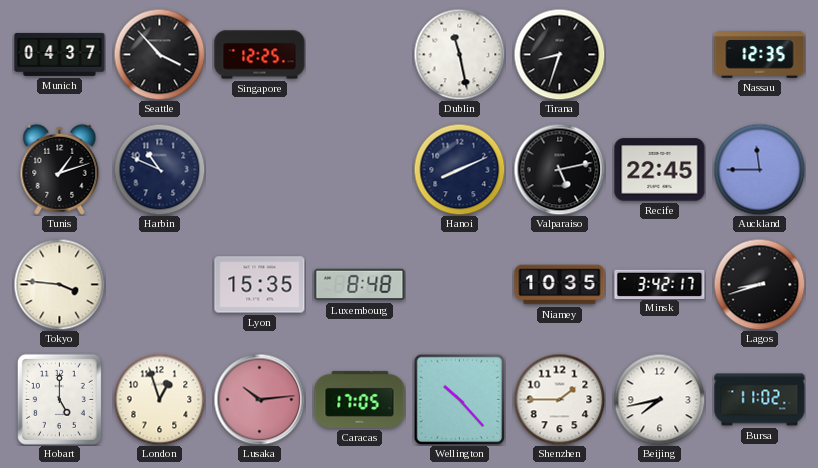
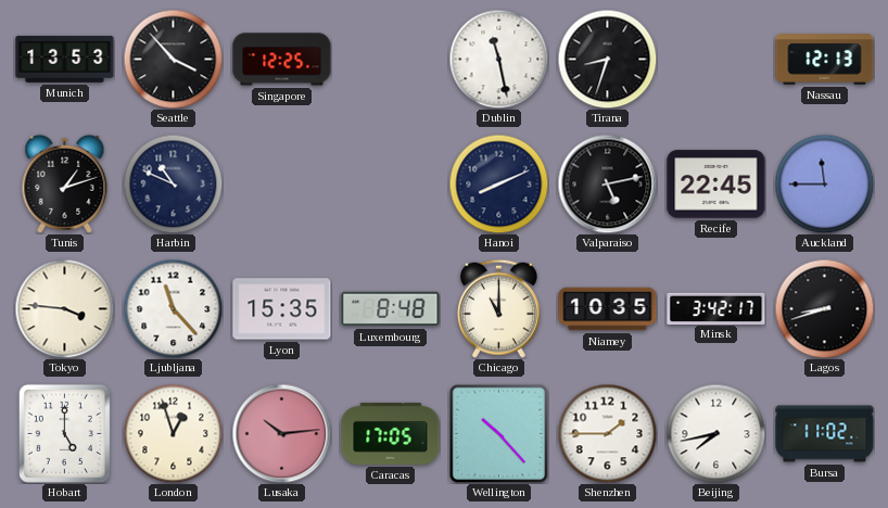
Munich: 04:37 -> 13:53 (65, 59)
Nassau: 12:35 -> 12:13 (825, 60)
Ljubljana: none -> 11:23 (173, 308)
Chicago: none -> 11:00 (498, 308)
